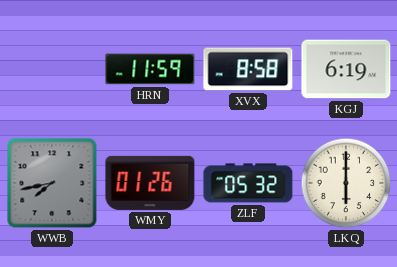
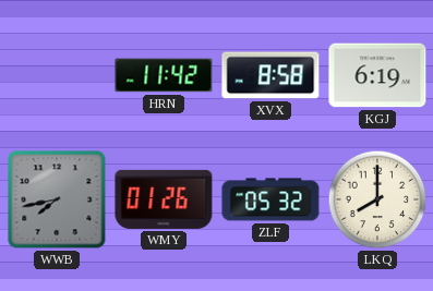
HRN: 11:59 -> 11:42 (164, 75)
LKQ: 6:00 -> 8:00 (377, 199)
